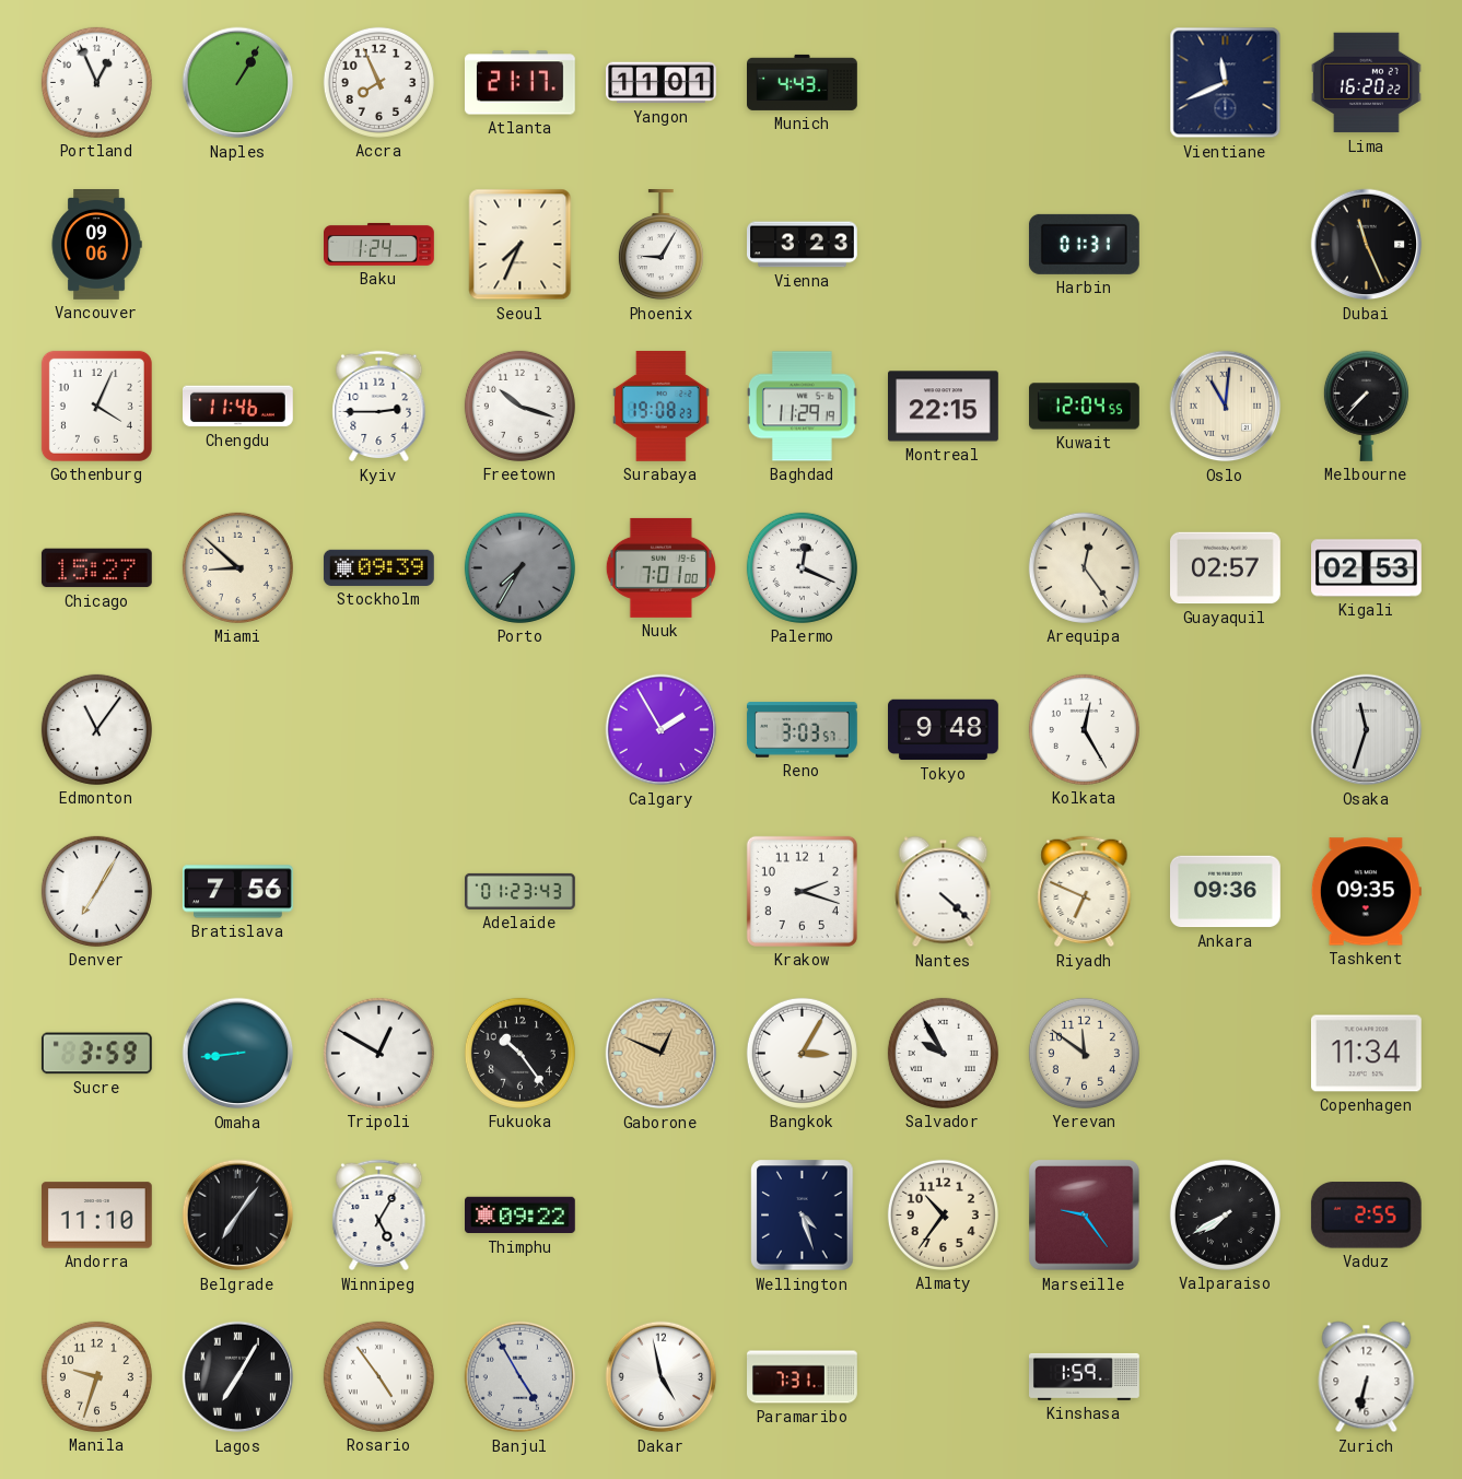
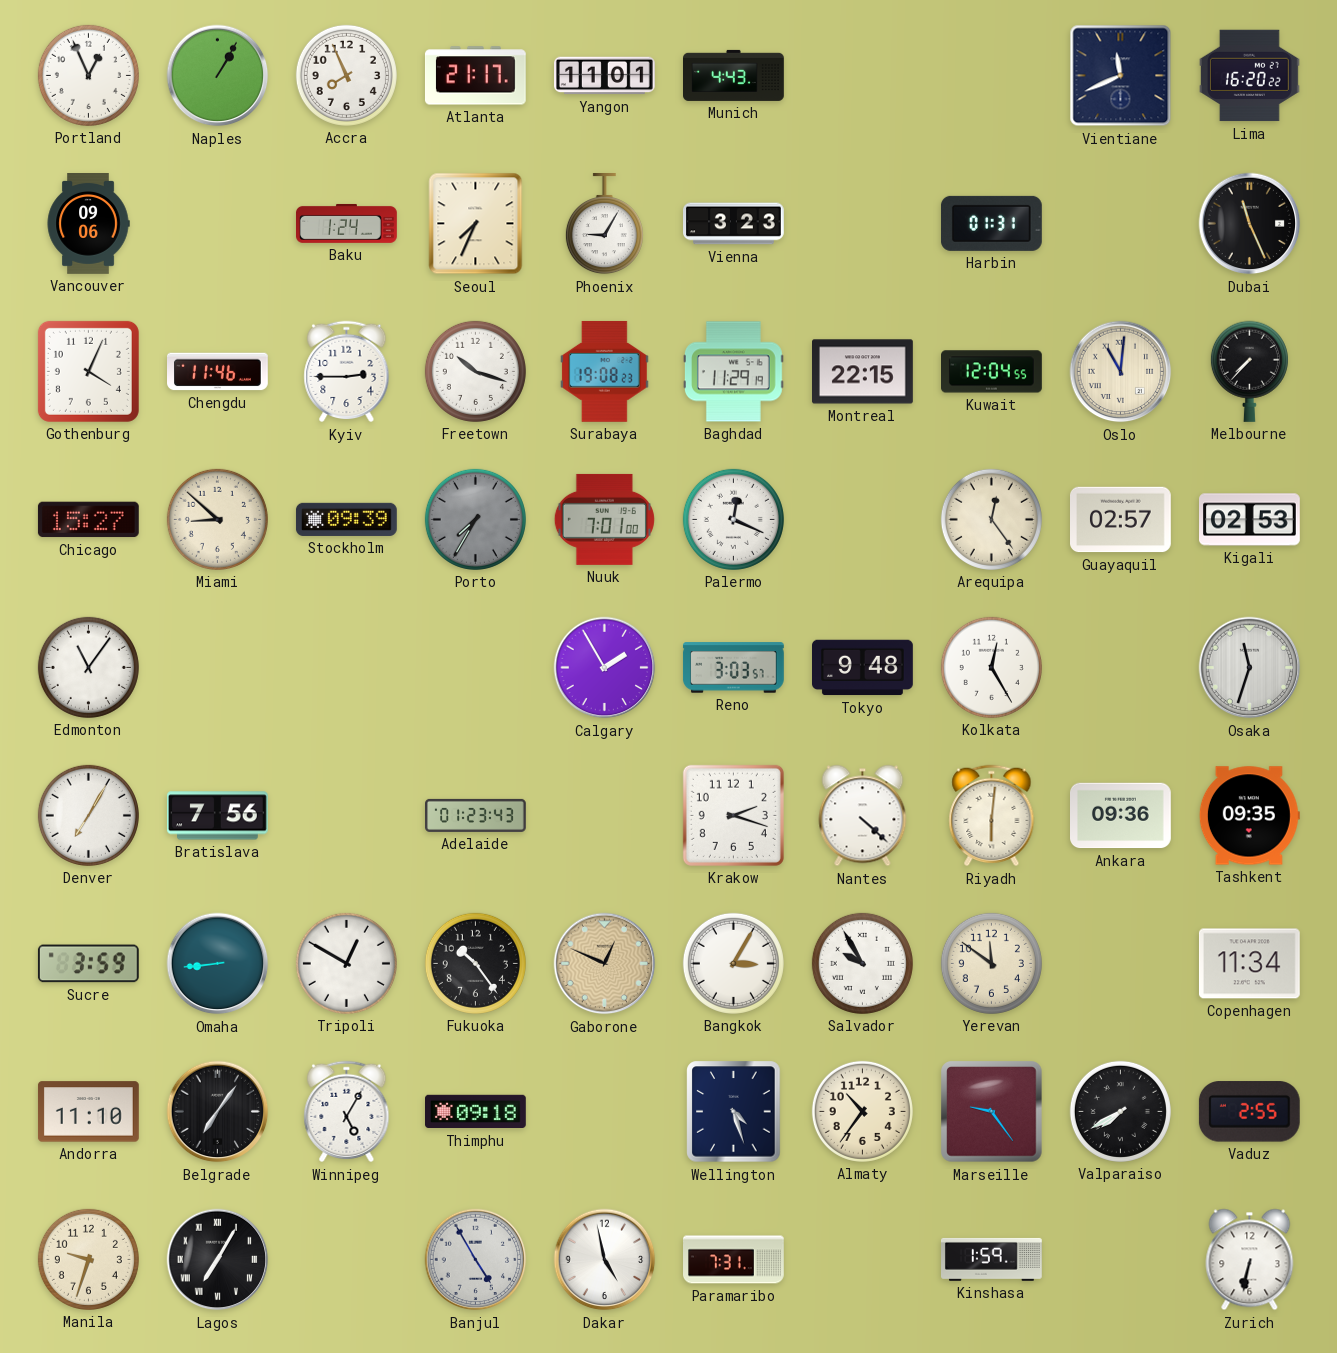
Riyadh: 6:49 -> 6:01 (992, 816)
Thimphu: 09:22 -> 09:18 (476, 1112)
Rosario: 4:54 -> none (378, 1376)
